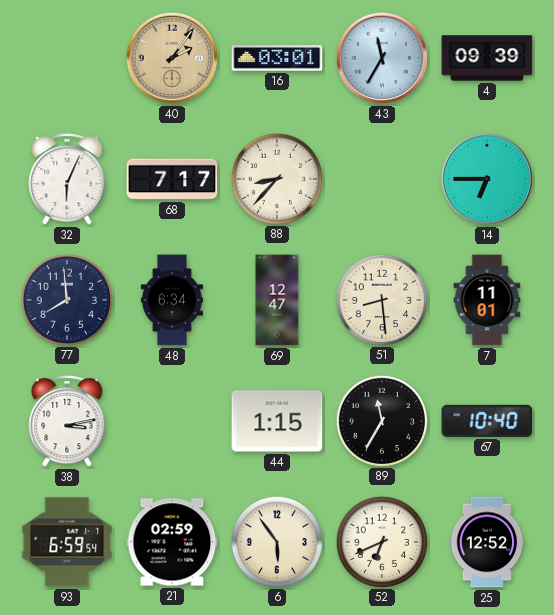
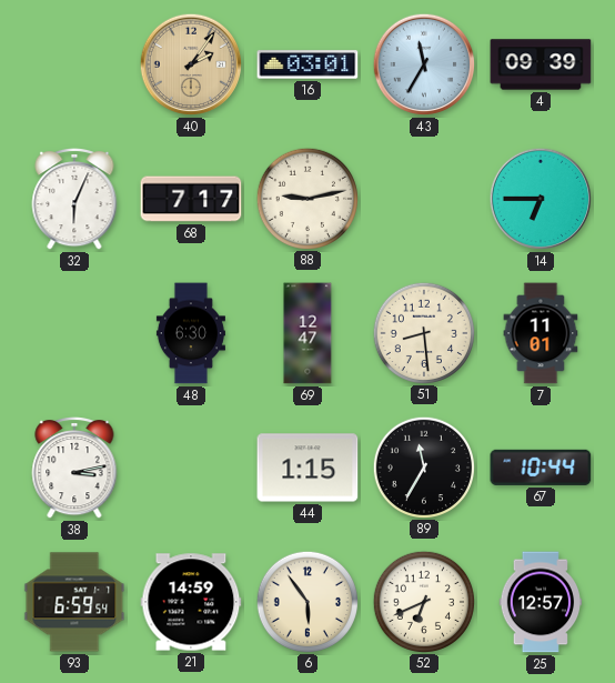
88: 8:37 -> 9:13 (306, 198)
77: 7:59 -> none (66, 299)
48: 6:34 -> 6:30 (191, 333)
67: 10:40 -> 10:44 (541, 468)
21: 02:59 -> 14:59 (191, 602)
25: 12:52 -> 12:57 (540, 602)
